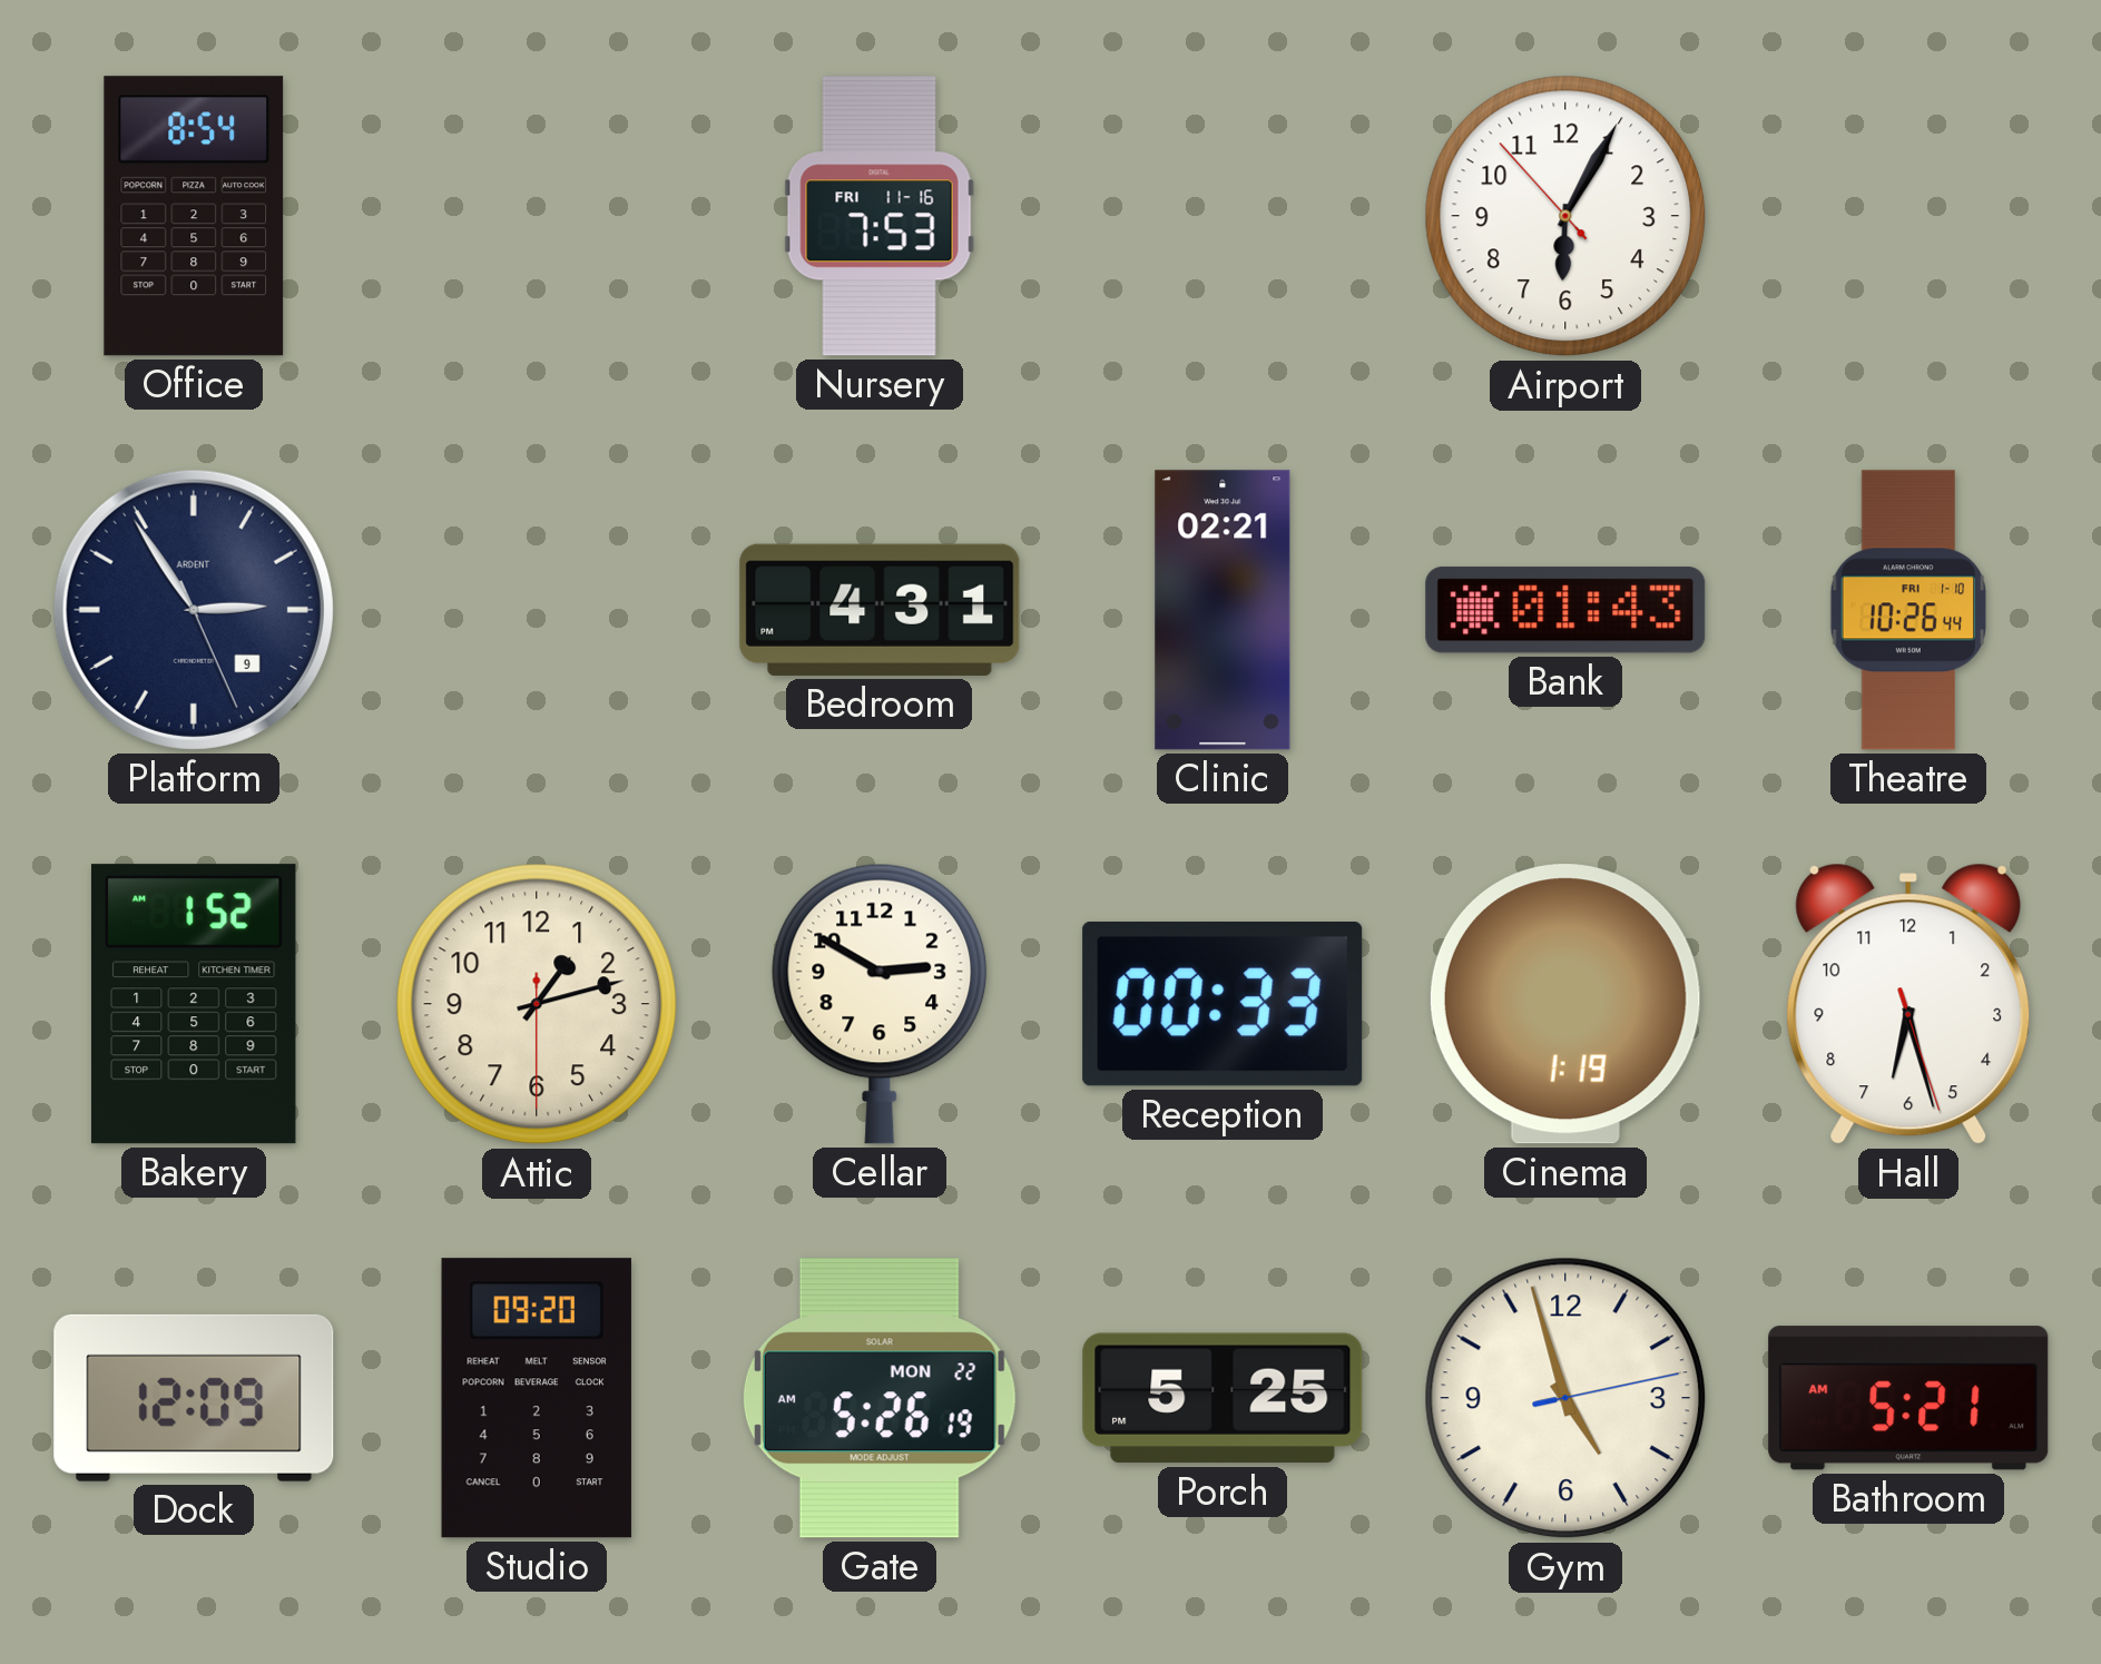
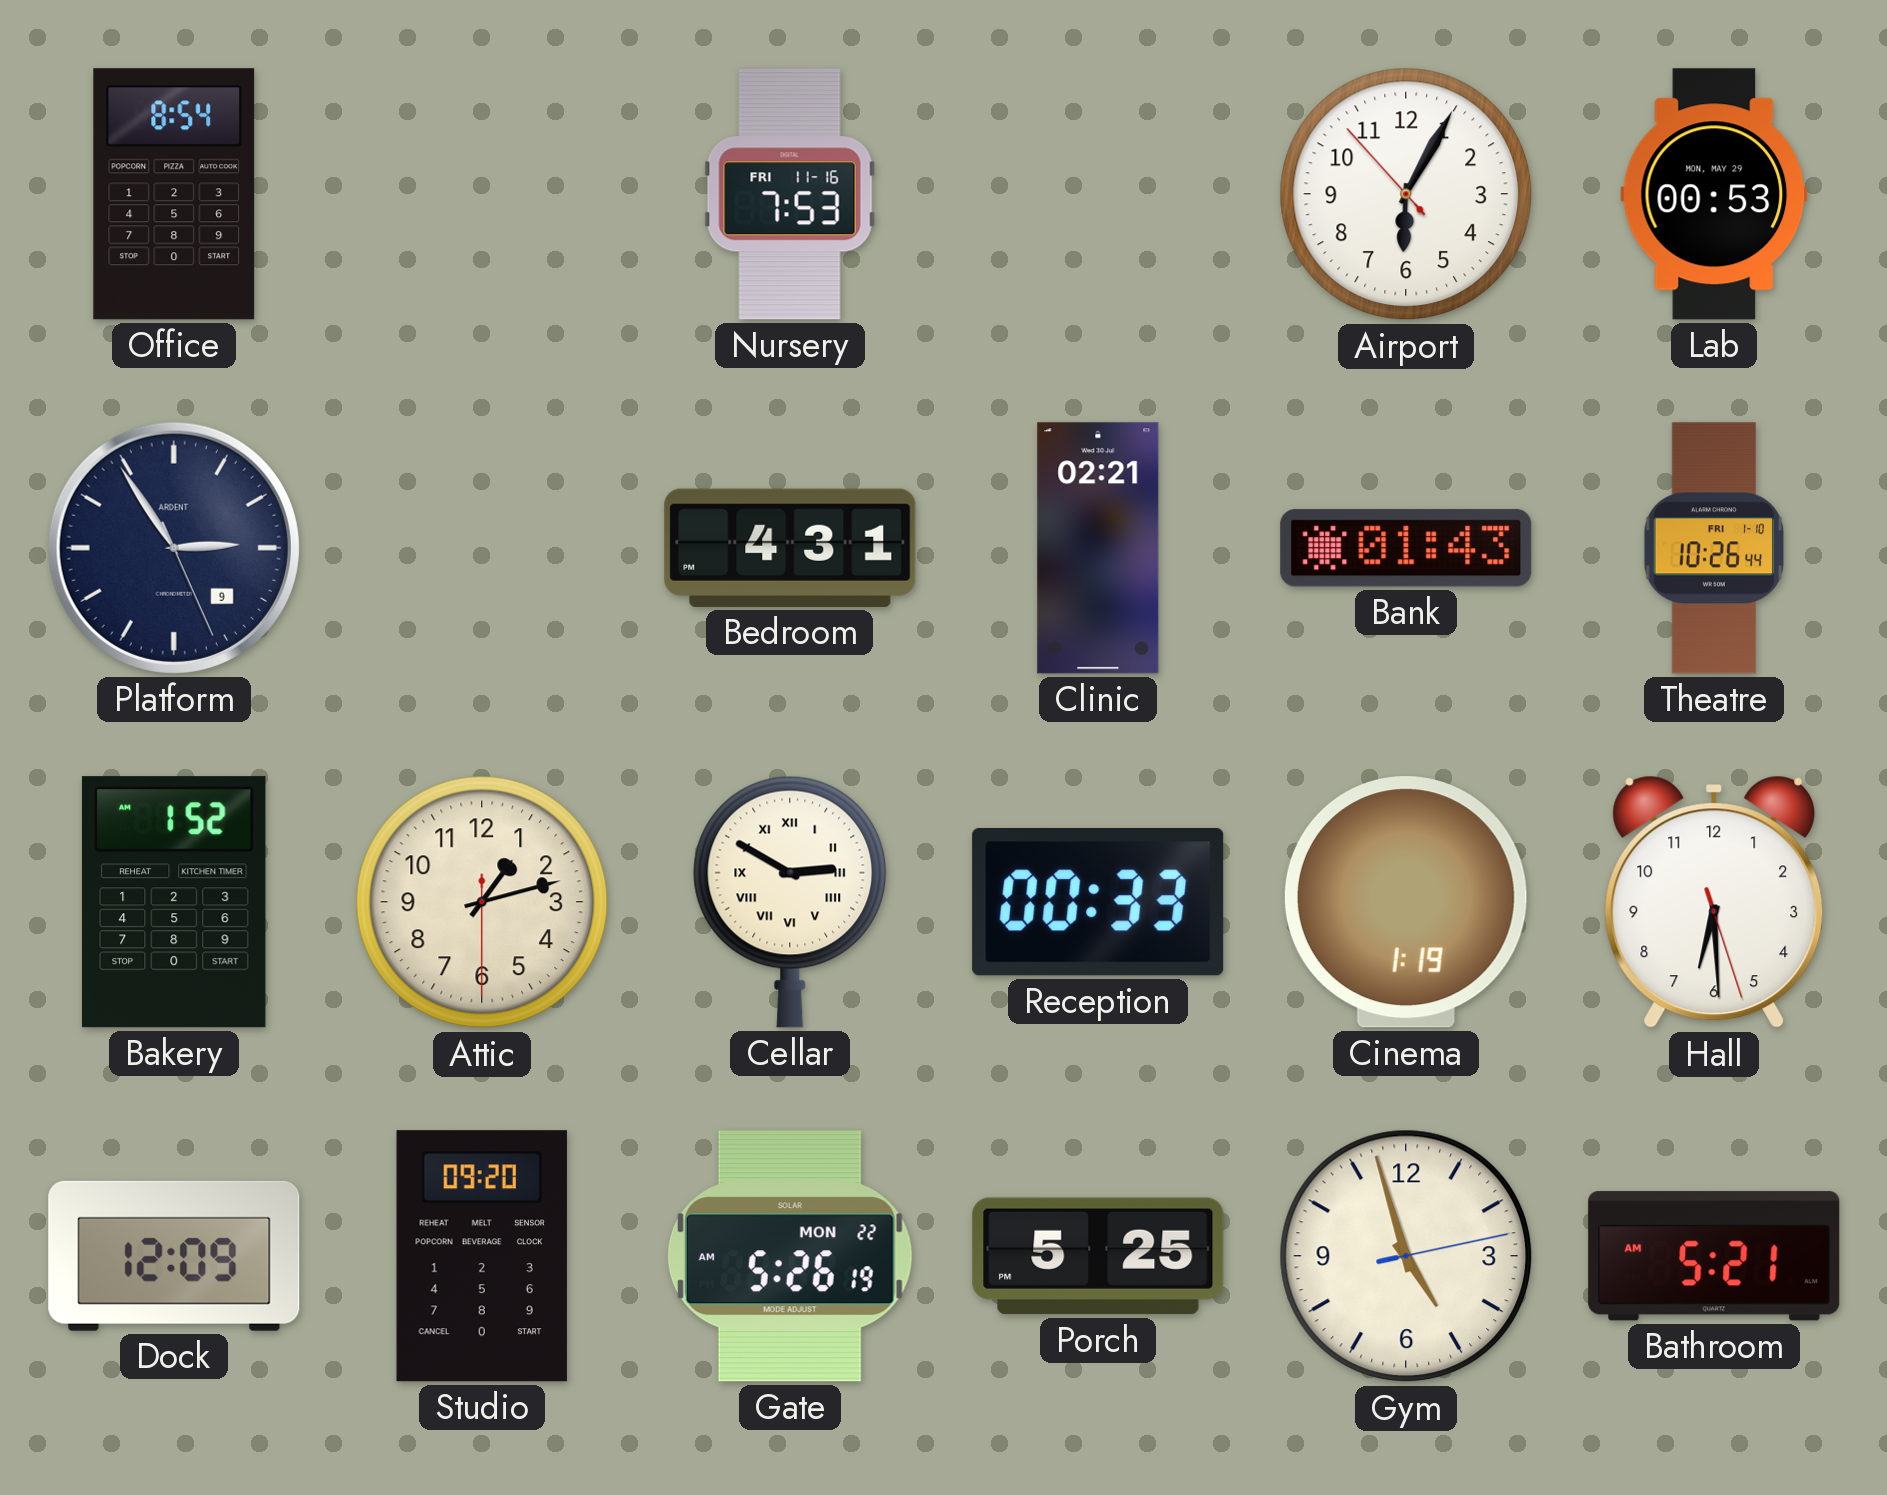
Lab: none -> 00:53 (1714, 194)
Cellar numerals: Arabic -> Roman (790, 902)
Hall: 6:27 -> 6:29 (1714, 902)
